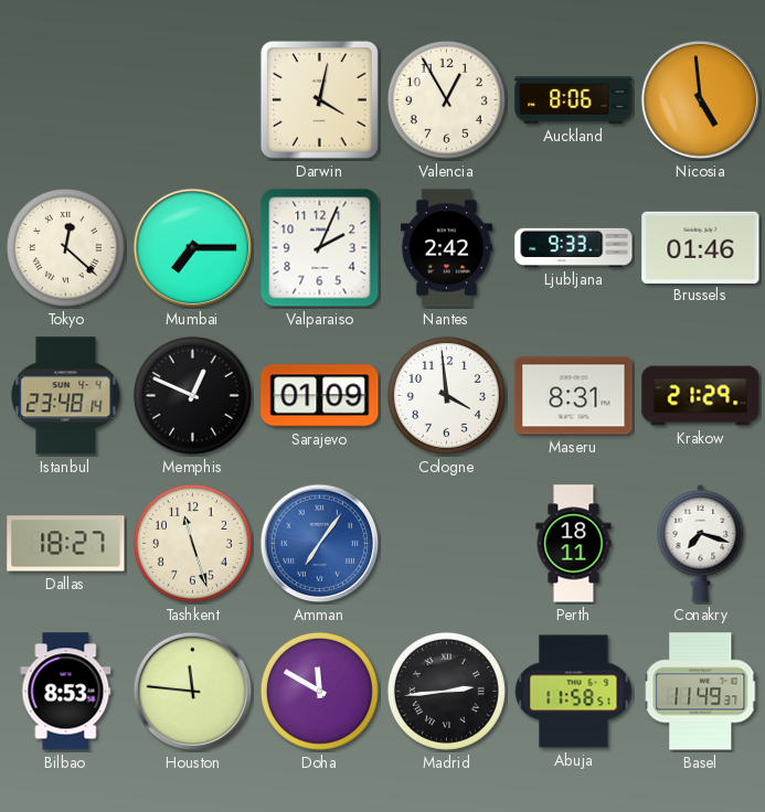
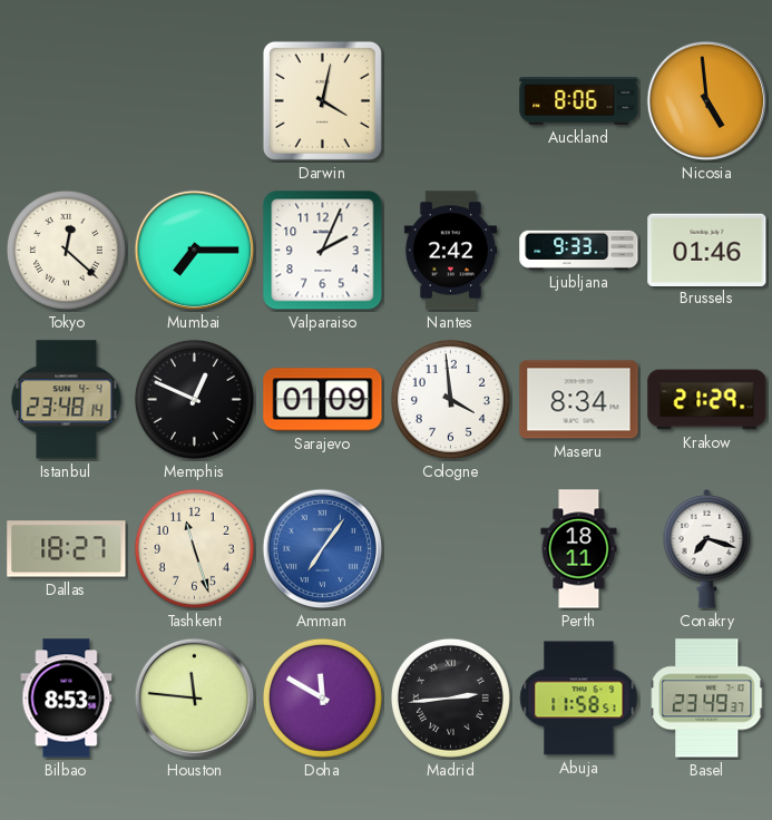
Valencia: 12:55 -> none (446, 99)
Maseru: 8:31 -> 8:34 (579, 400)
Basel: 11:49 -> 23:49 (707, 699)
